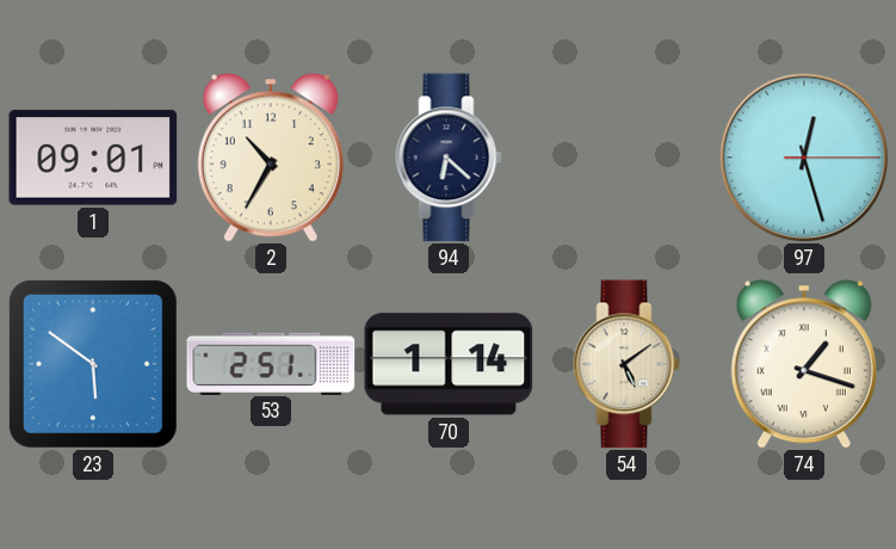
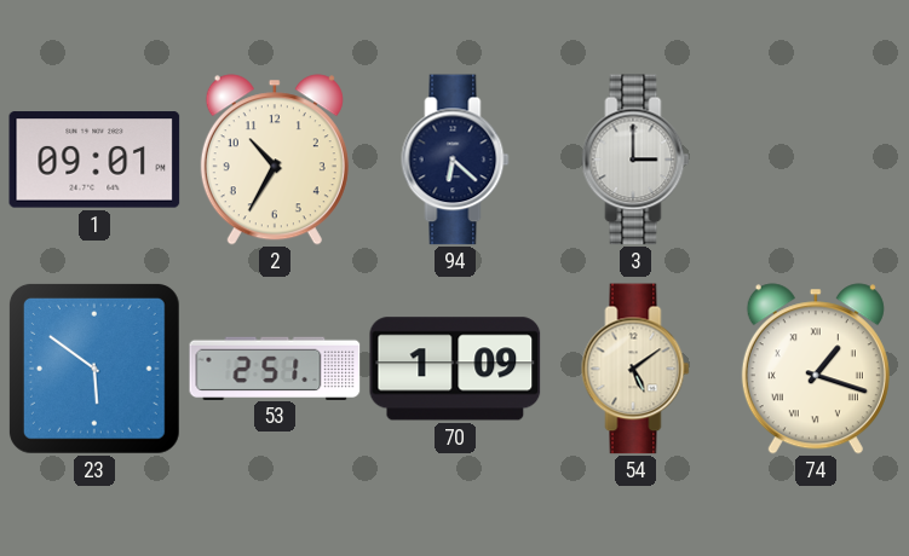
3: none -> 3:00 (635, 160)
97: 12:27 -> none (804, 158)
70: 1:14 -> 1:09 (455, 369)
